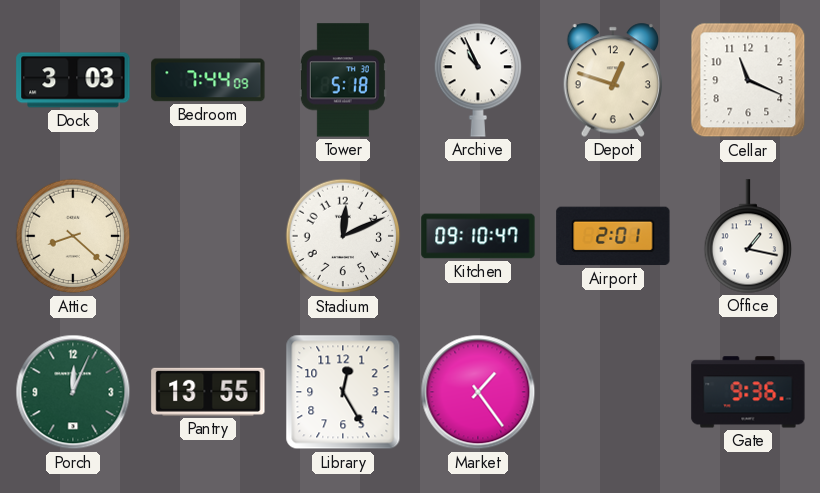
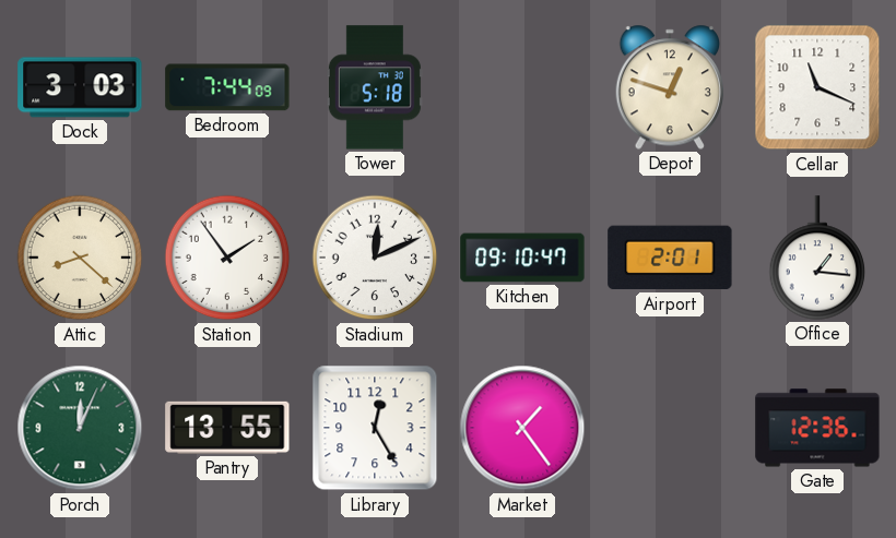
Archive: 10:56 -> none (478, 80)
Station: none -> 1:54 (227, 258)
Office: 1:17 -> 1:16 (817, 258)
Gate: 9:36 -> 12:36 (817, 428)
